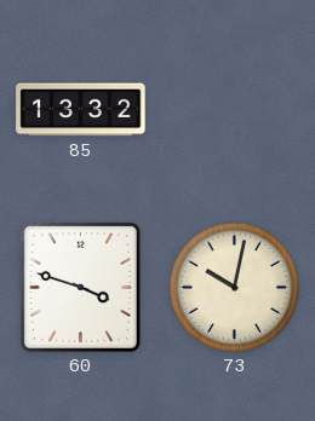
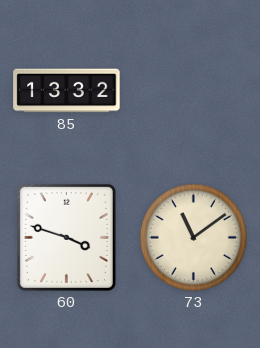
73: 10:02 -> 11:09 (193, 237)
